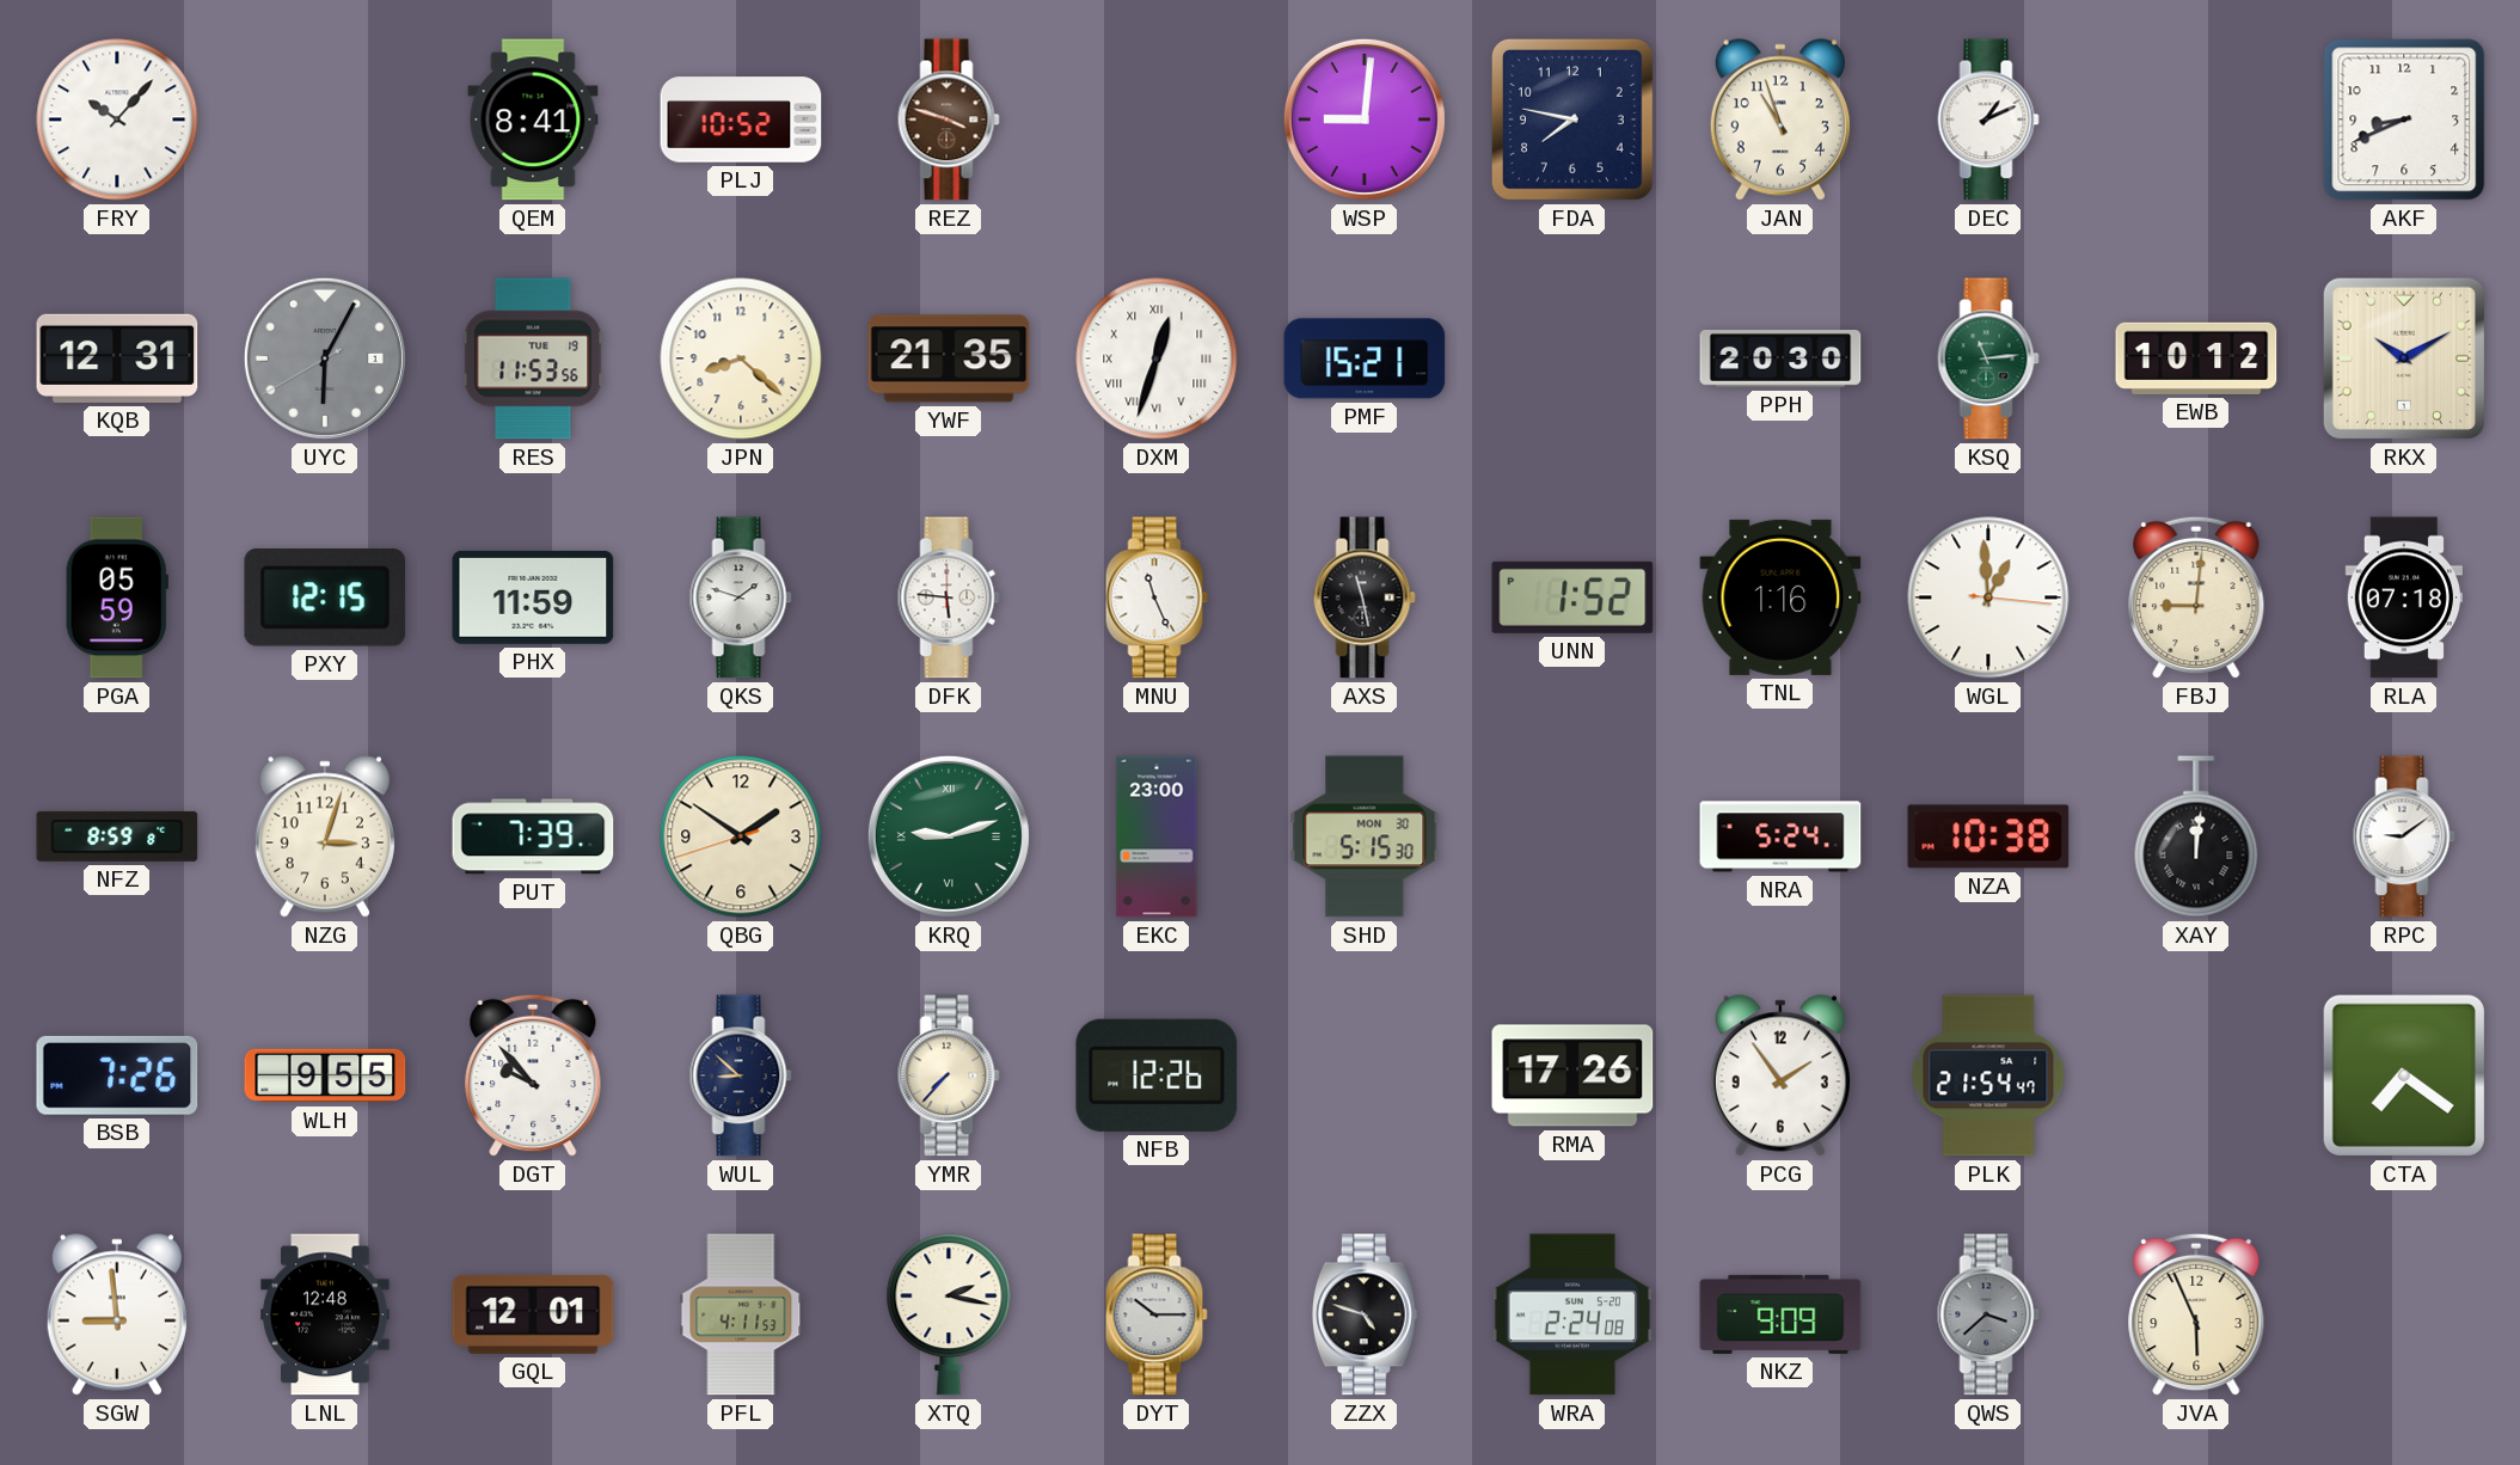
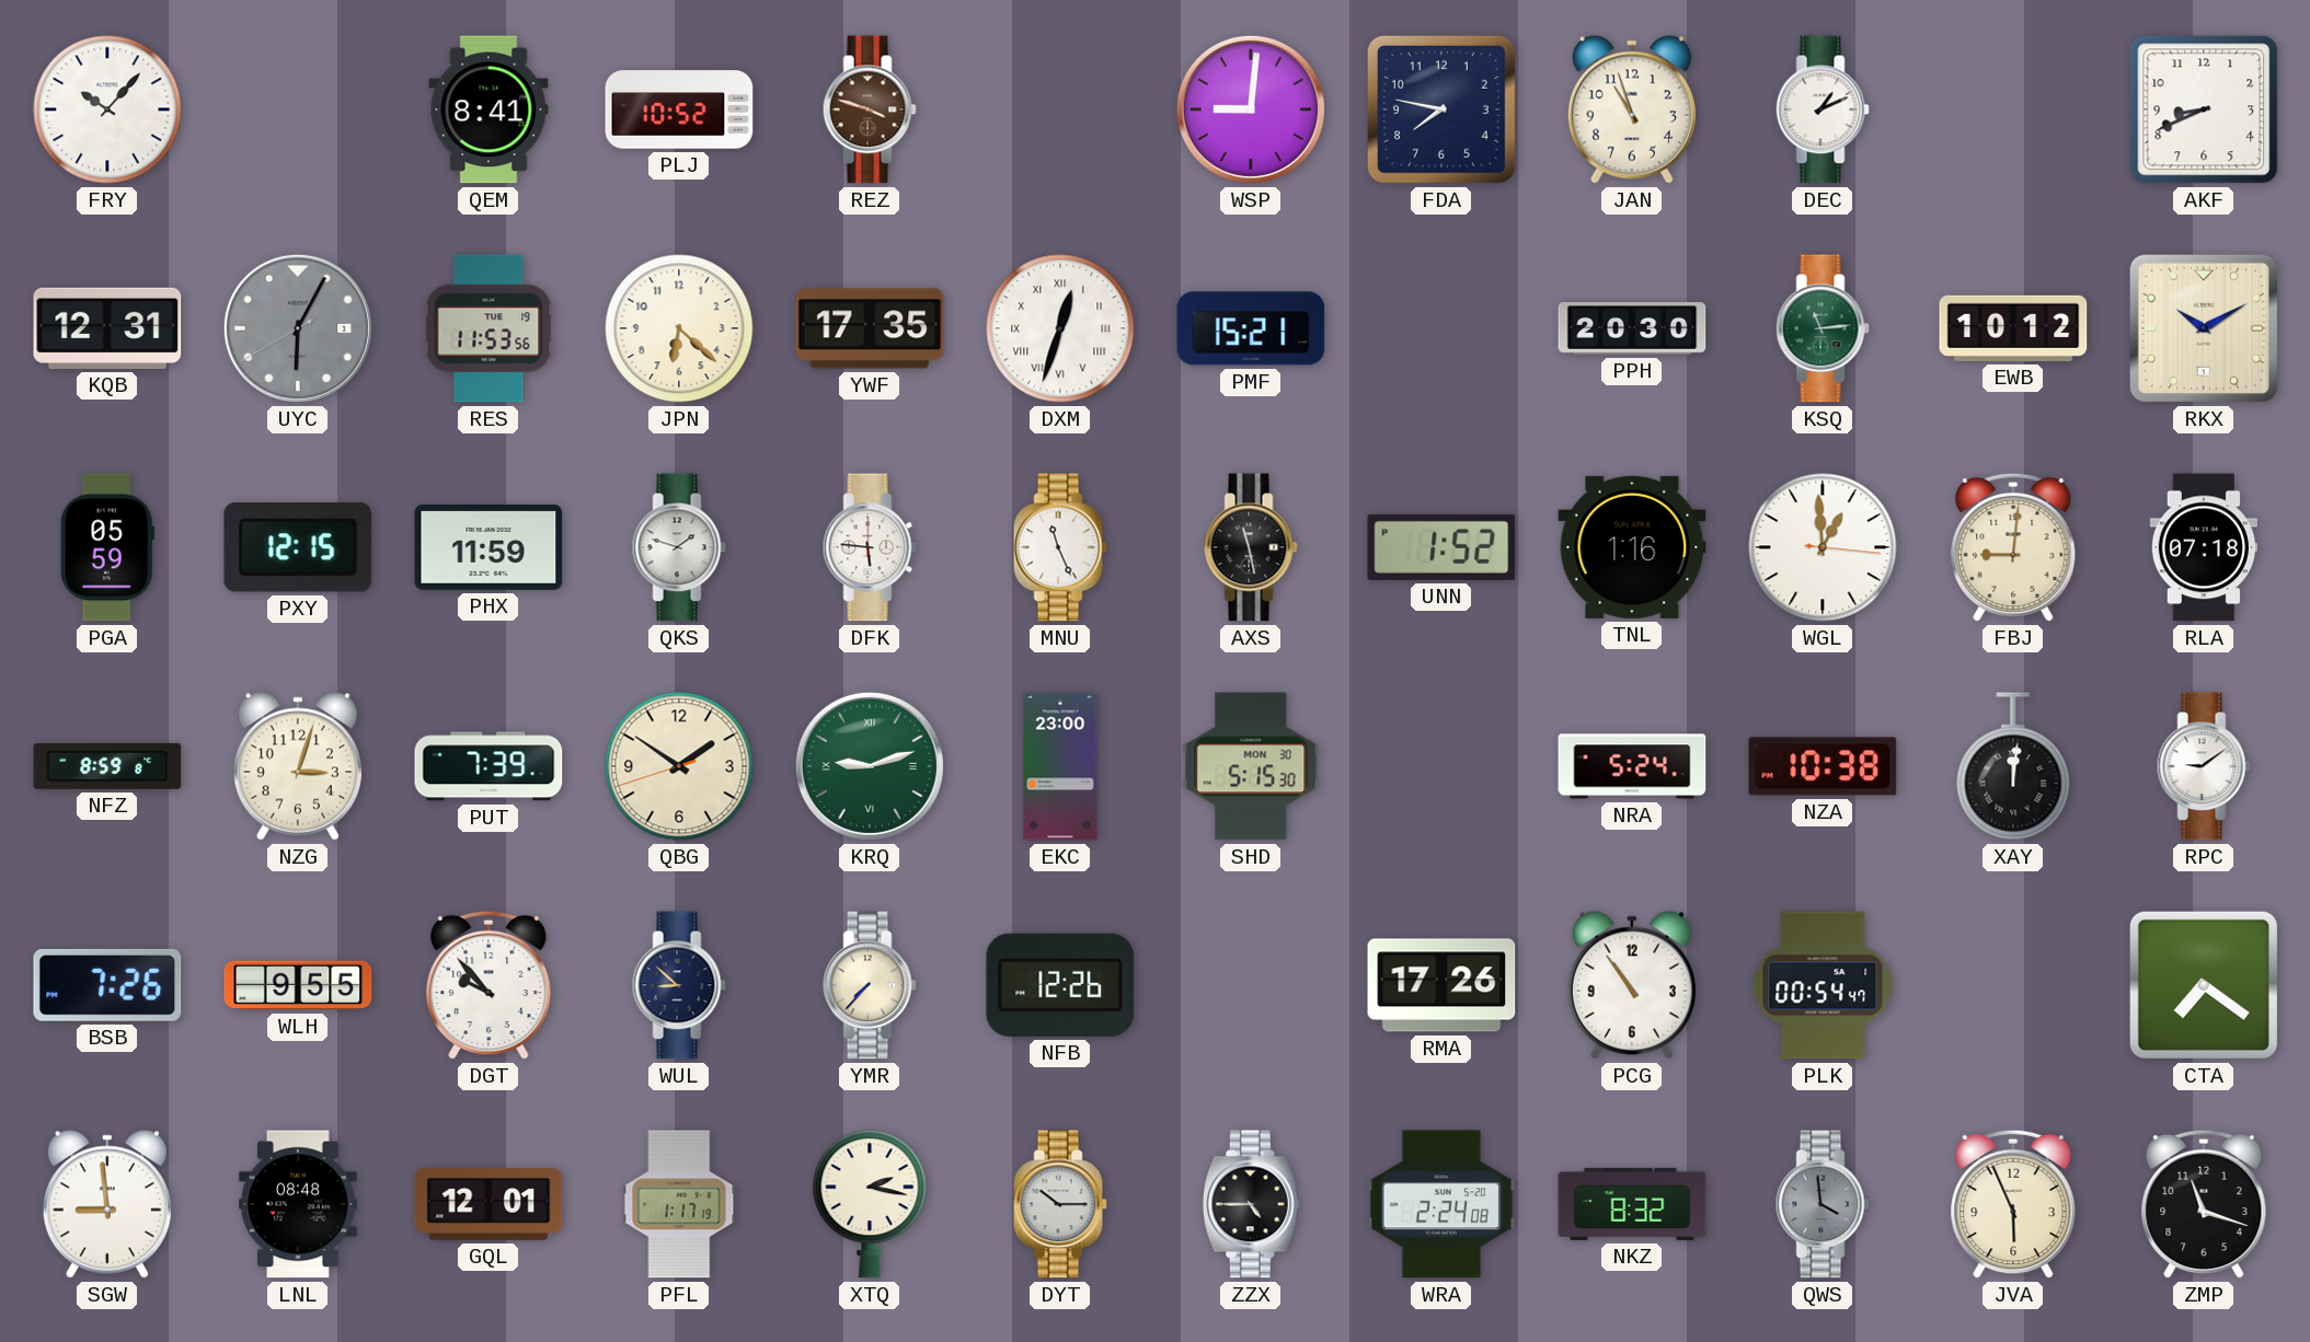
JPN: 8:22 -> 6:22 (679, 328)
YWF: 21:35 -> 17:35 (870, 328)
PCG: 1:54 -> 10:54 (1632, 985)
PLK: 21:54 -> 00:54 (1823, 985)
LNL: 12:48 -> 08:48 (298, 1204)
PFL: 4:11 -> 1:17 (679, 1204)
ZZX: 4:48 -> 4:45 (1251, 1204)
NKZ: 9:09 -> 8:32 (1632, 1204)
QWS: 3:38 -> 3:59 (1823, 1204)
ZMP: none -> 11:18 (2204, 1204)
